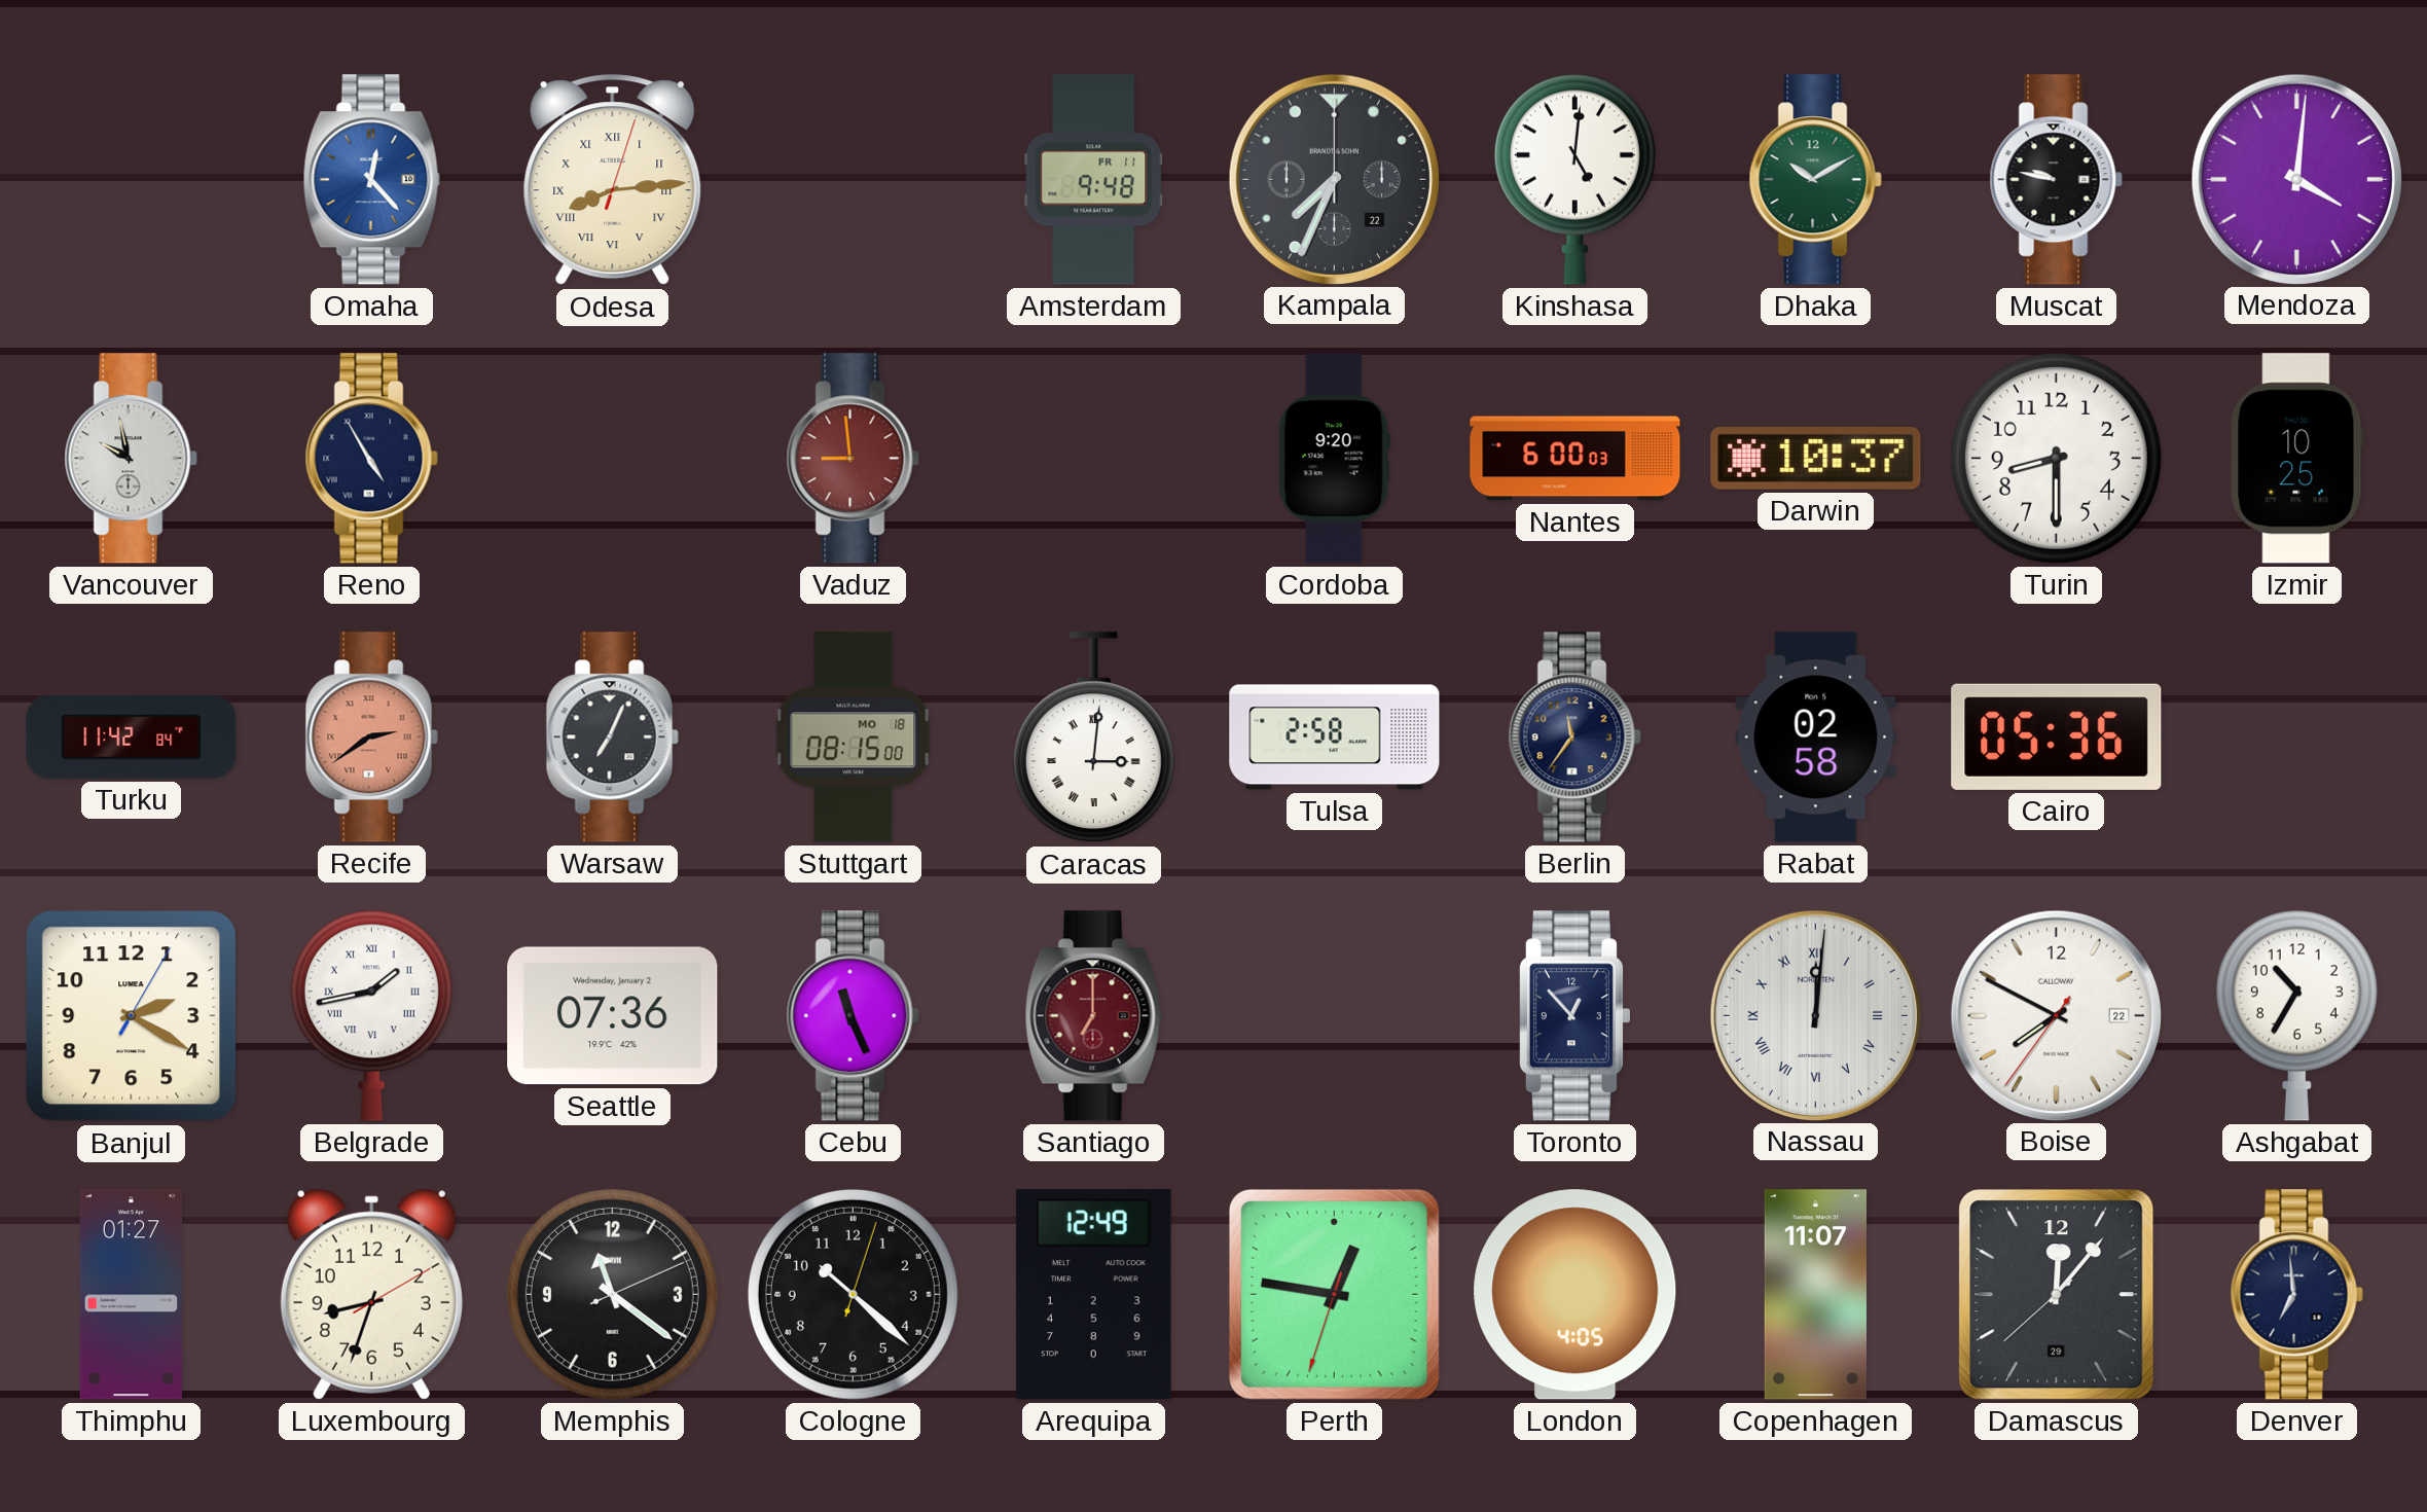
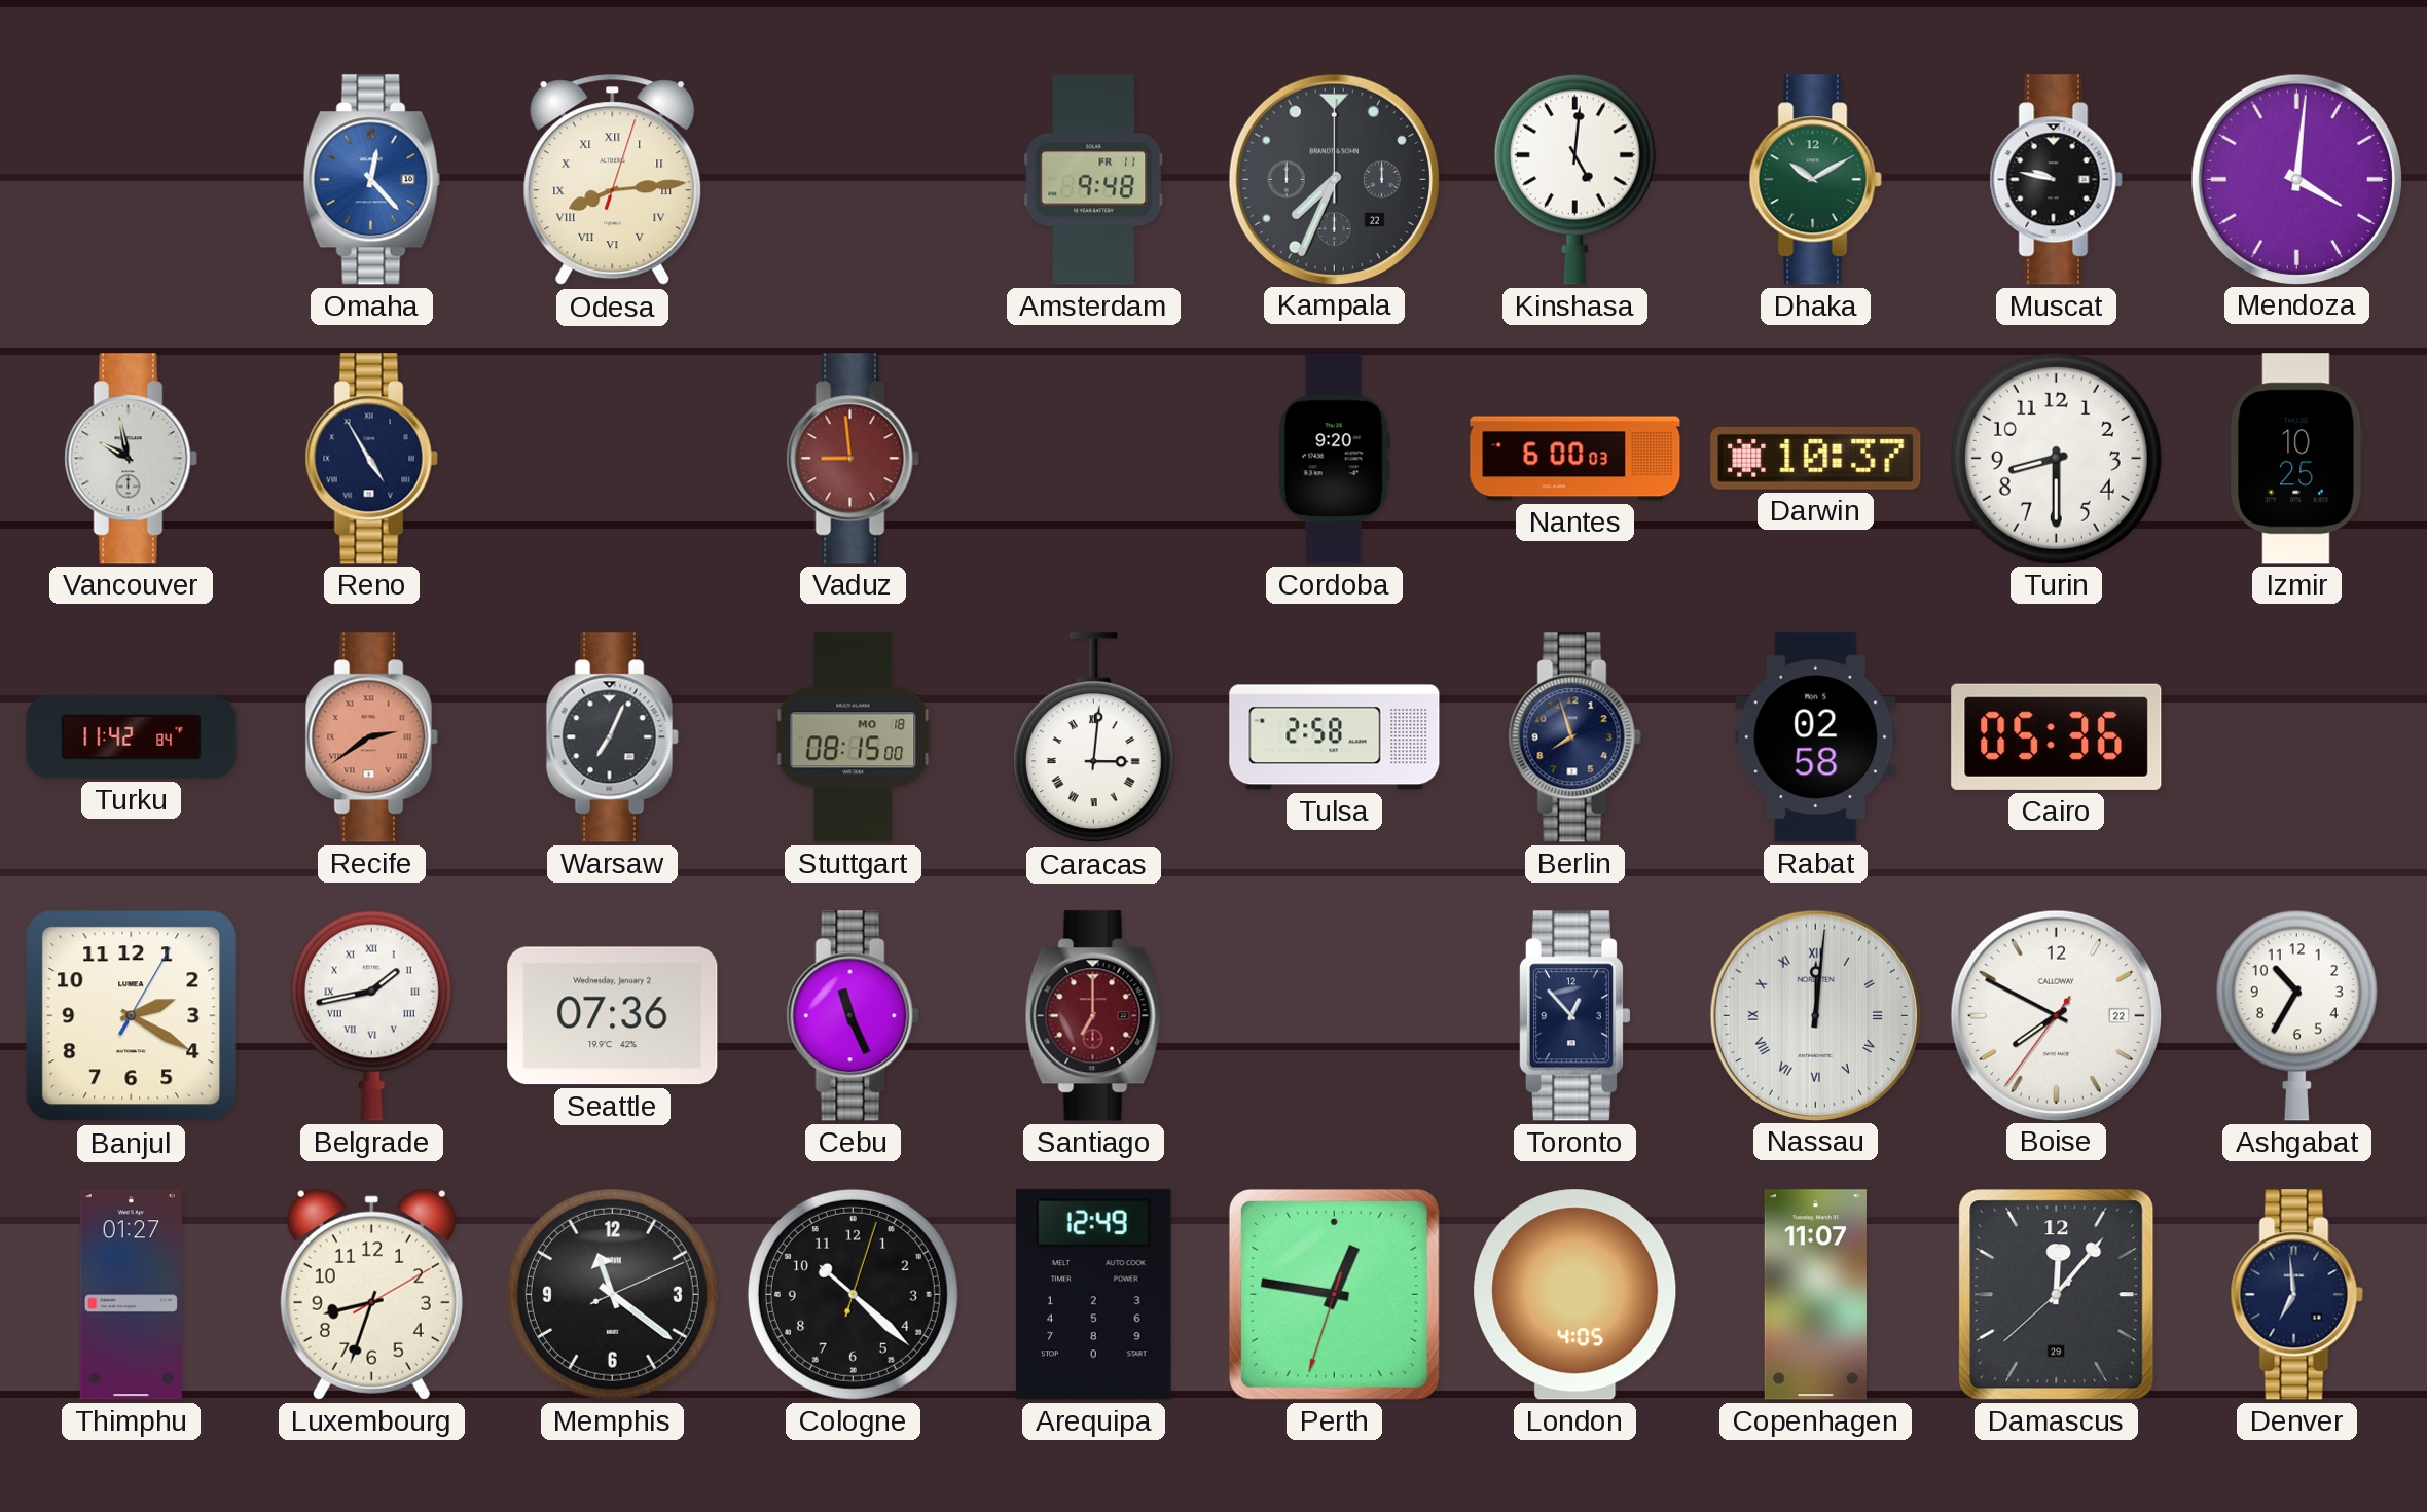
Berlin: 11:36 -> 7:57 (1574, 737)
